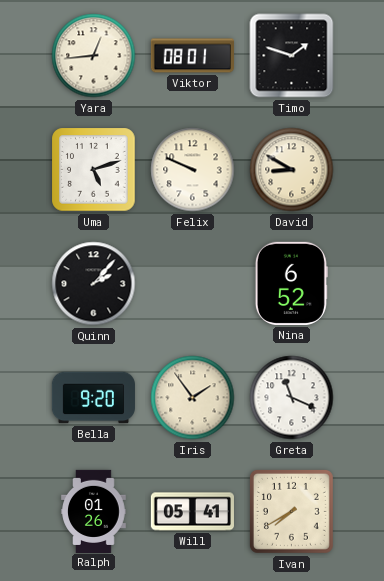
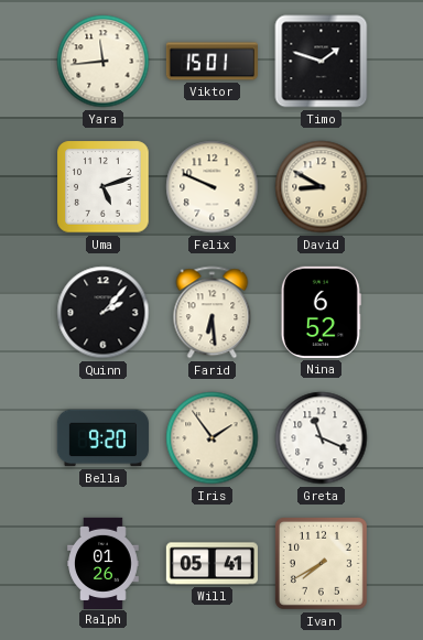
Yara: 12:44 -> 11:44 (104, 62)
Viktor: 08:01 -> 15:01 (211, 62)
Farid: none -> 6:29 (213, 313)
